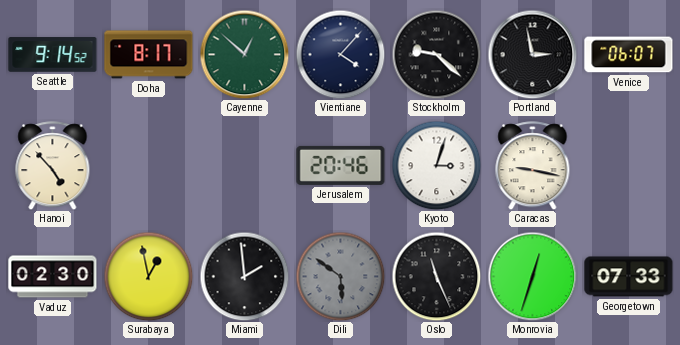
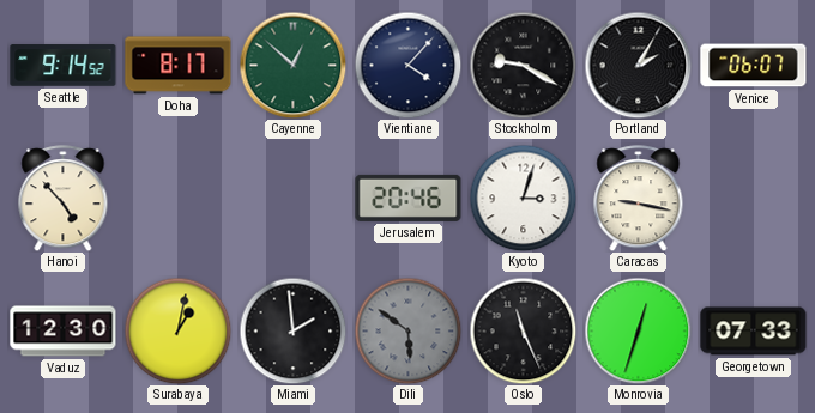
Stockholm: 9:22 -> 9:20 (523, 65)
Portland: 2:58 -> 2:05 (638, 65)
Vaduz: 02:30 -> 12:30 (64, 332)
Surabaya: 12:58 -> 1:02 (177, 330)
